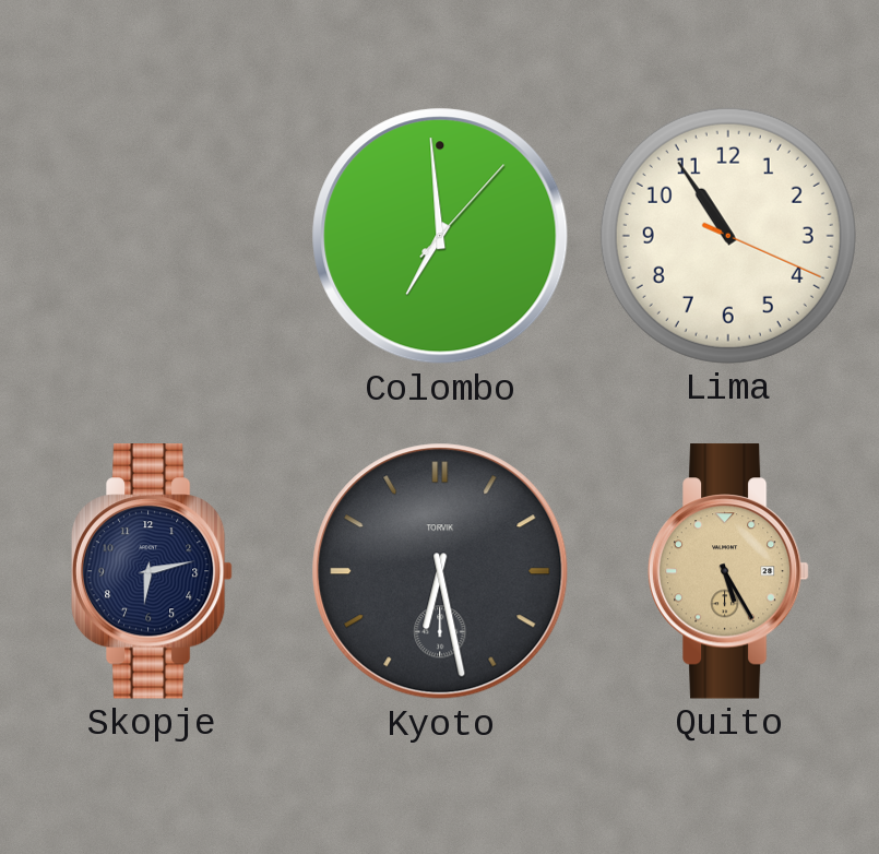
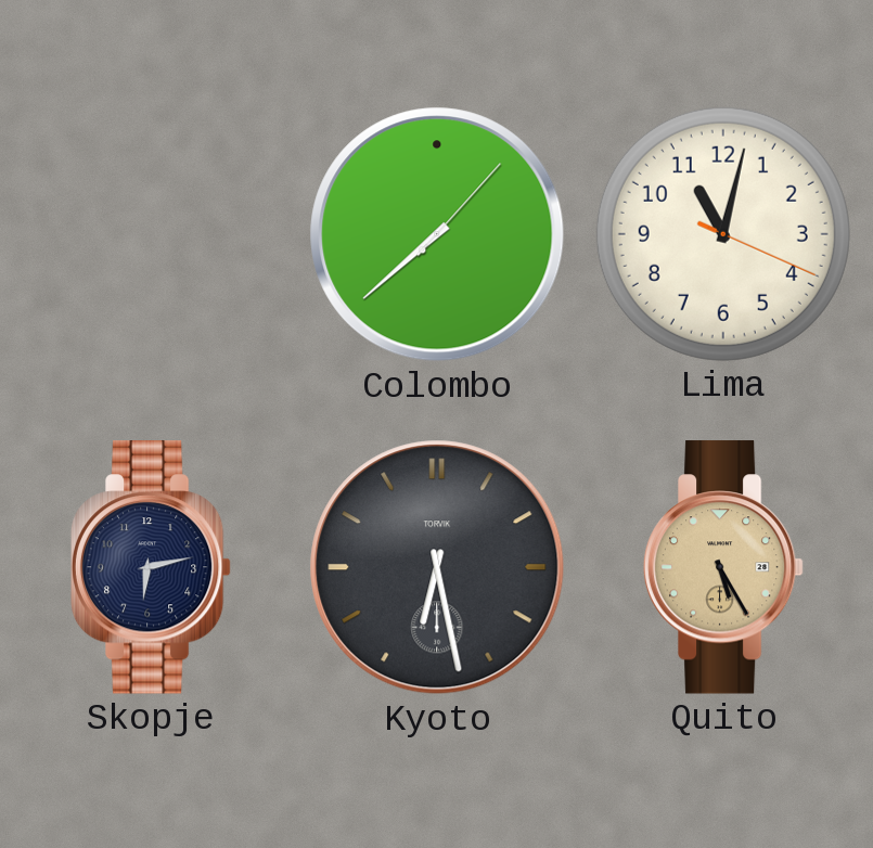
Colombo: 6:59 -> 7:38 (437, 234)
Lima: 10:54 -> 11:02 (723, 234)
